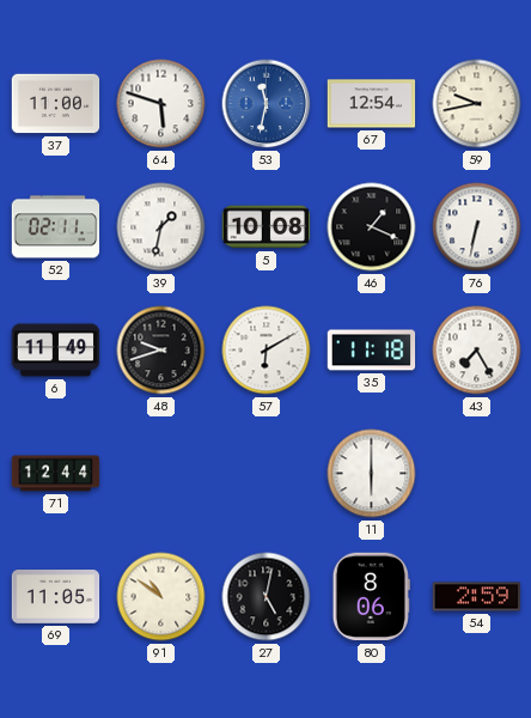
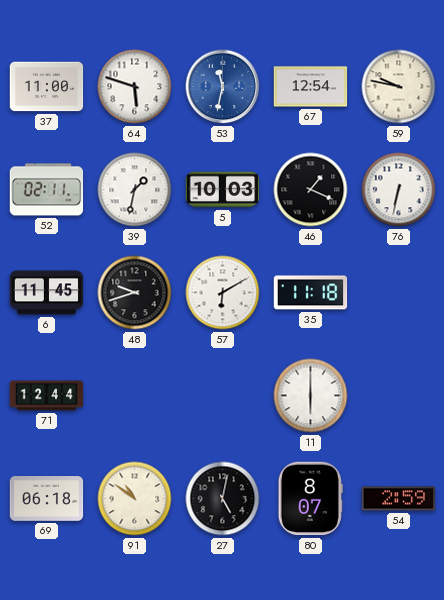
59: 9:43 -> 9:47 (399, 87)
5: 10:08 -> 10:03 (223, 190)
6: 11:49 -> 11:45 (47, 293)
43: 7:25 -> none (477, 351)
69: 11:05 -> 06:18 (47, 499)
80: 8:06 -> 8:07 (310, 499)
